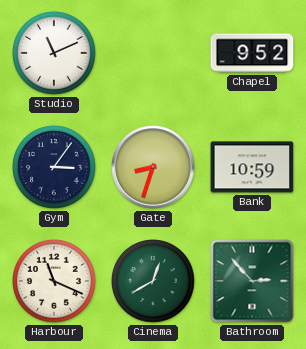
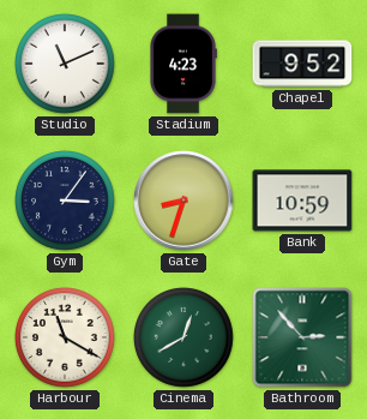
Stadium: none -> 4:23 (183, 64)
Harbour: 11:19 -> 11:20 (66, 339)
